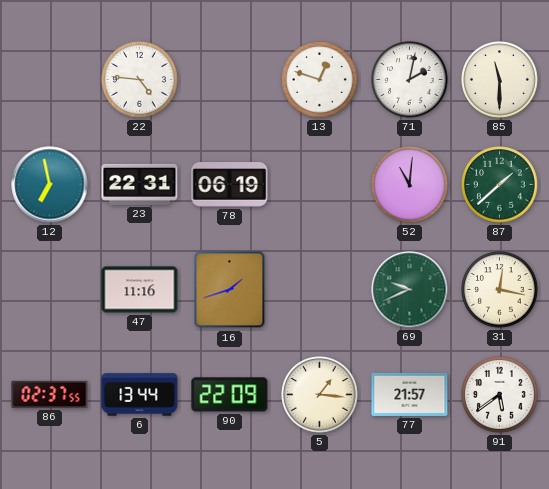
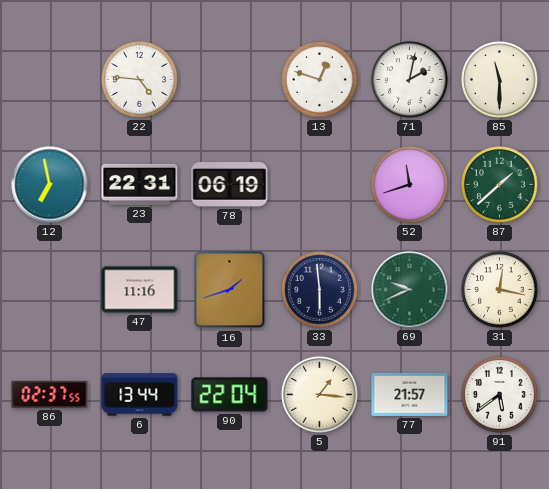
52: 11:01 -> 11:42 (410, 185)
33: none -> 5:59 (320, 290)
90: 22:09 -> 22:04 (230, 395)
